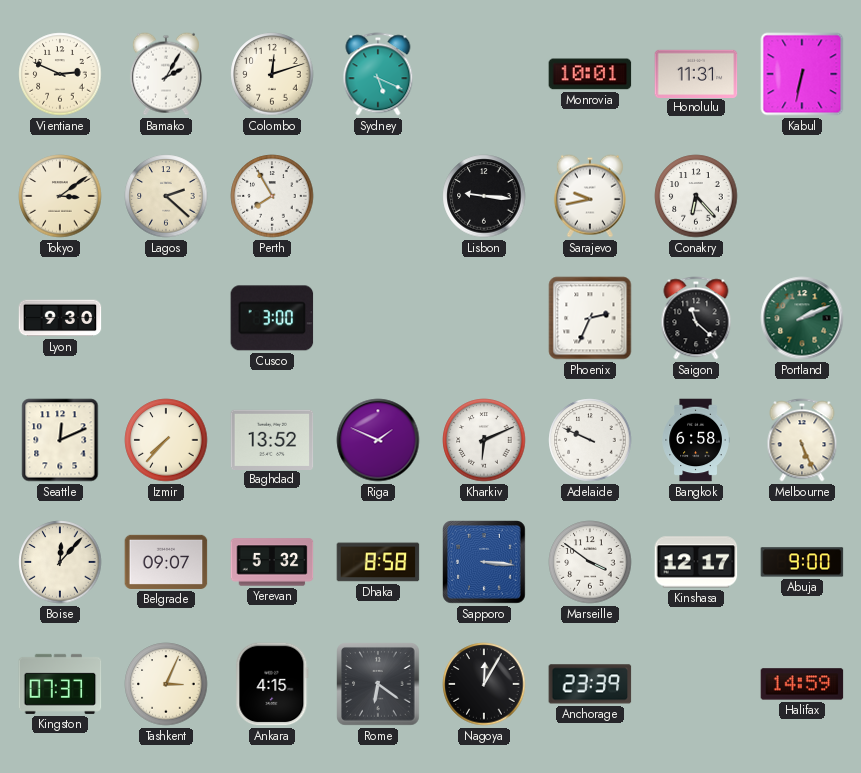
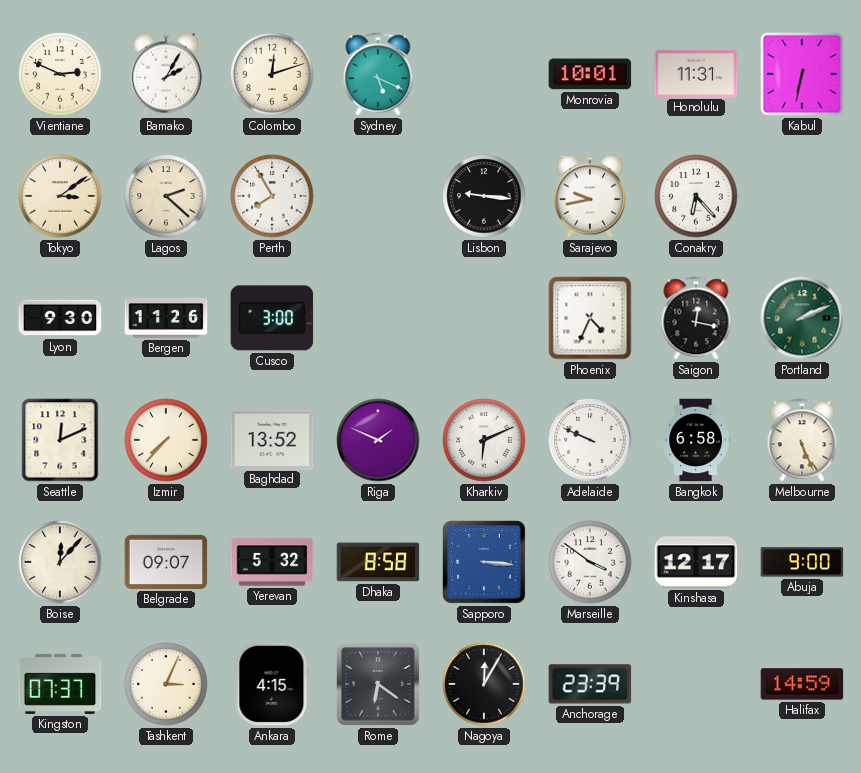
Bergen: none -> 11:26 (166, 318)
Phoenix: 2:34 -> 4:34 (590, 318)
Saigon: 11:22 -> 12:17 (696, 318)
